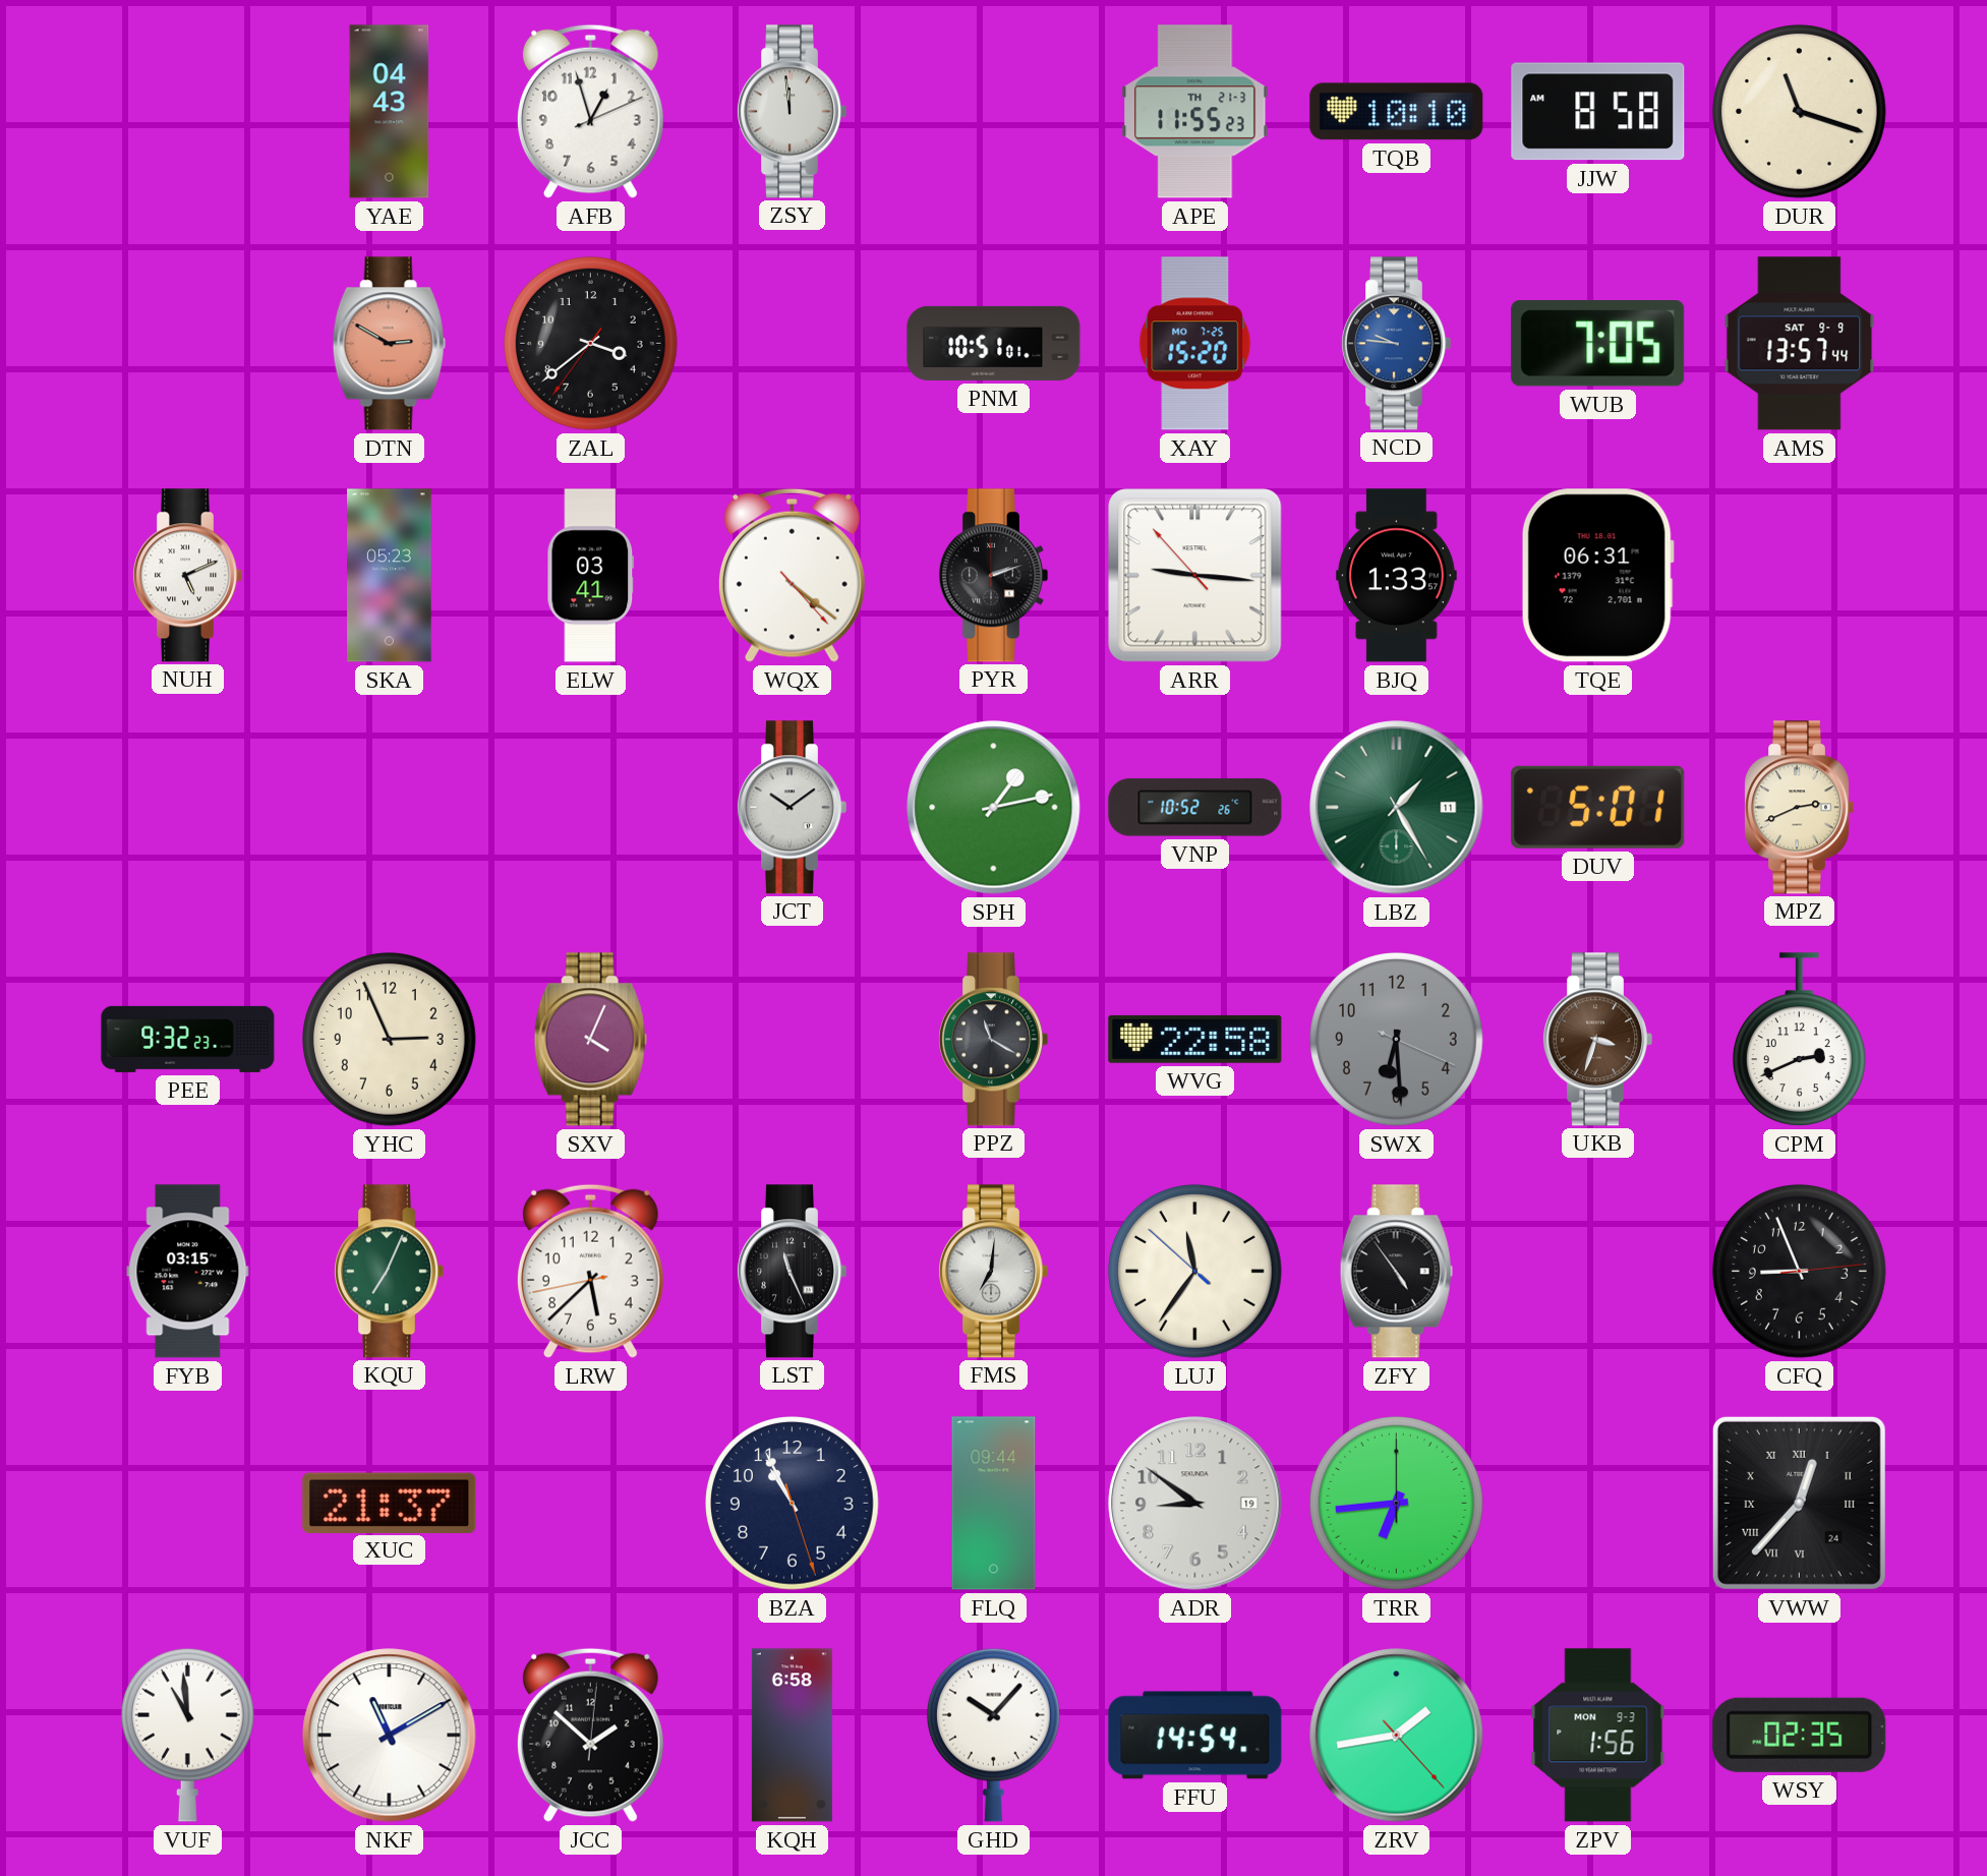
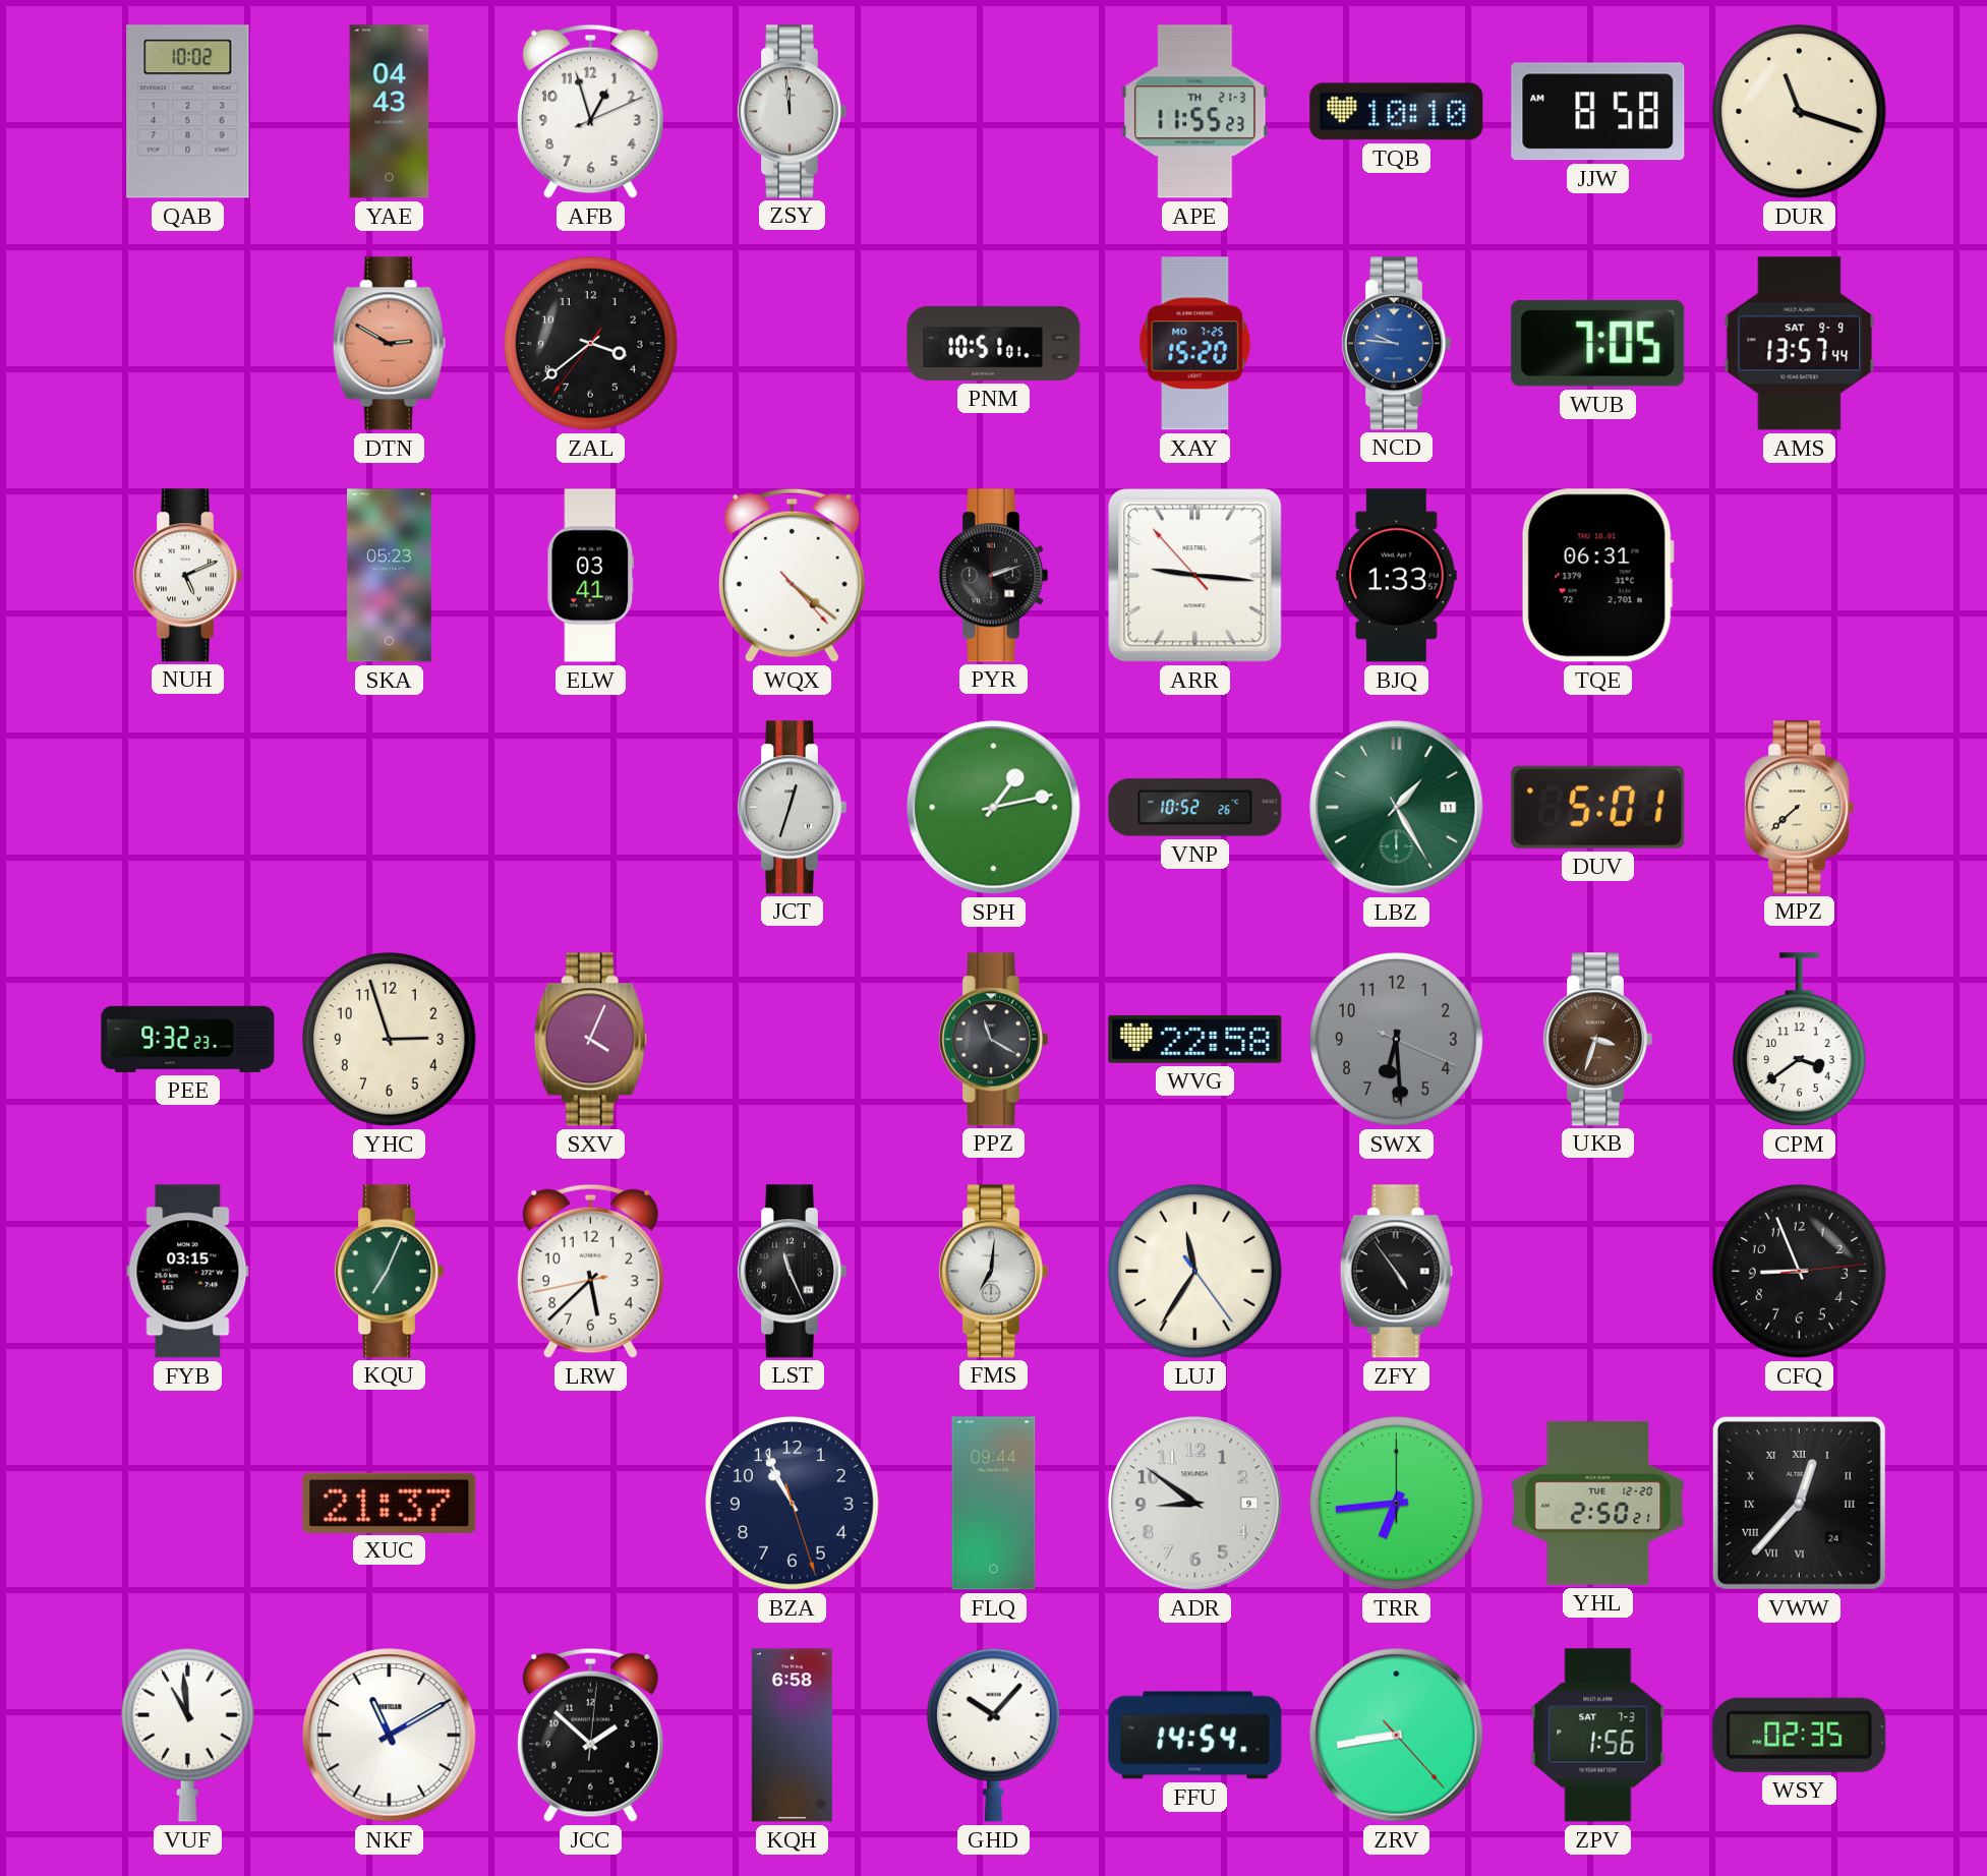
QAB: none -> 10:02 (188, 112)
JCT: 10:09 -> 12:33 (793, 808)
MPZ: 2:41 -> 7:38 (1800, 808)
YHC: 2:56 -> 2:57 (390, 1040)
CPM: 2:41 -> 3:39 (1799, 1040)
LUJ: 11:35:52 -> 11:35:24 (1195, 1272)
ADR date: 19 -> 9 (1195, 1504)
YHL: none -> 2:50 (1598, 1504)
ZRV: 1:43 -> 8:43 (1397, 1736)
ZPV date: MON 9-3 -> SAT 7-3 (1598, 1736)
